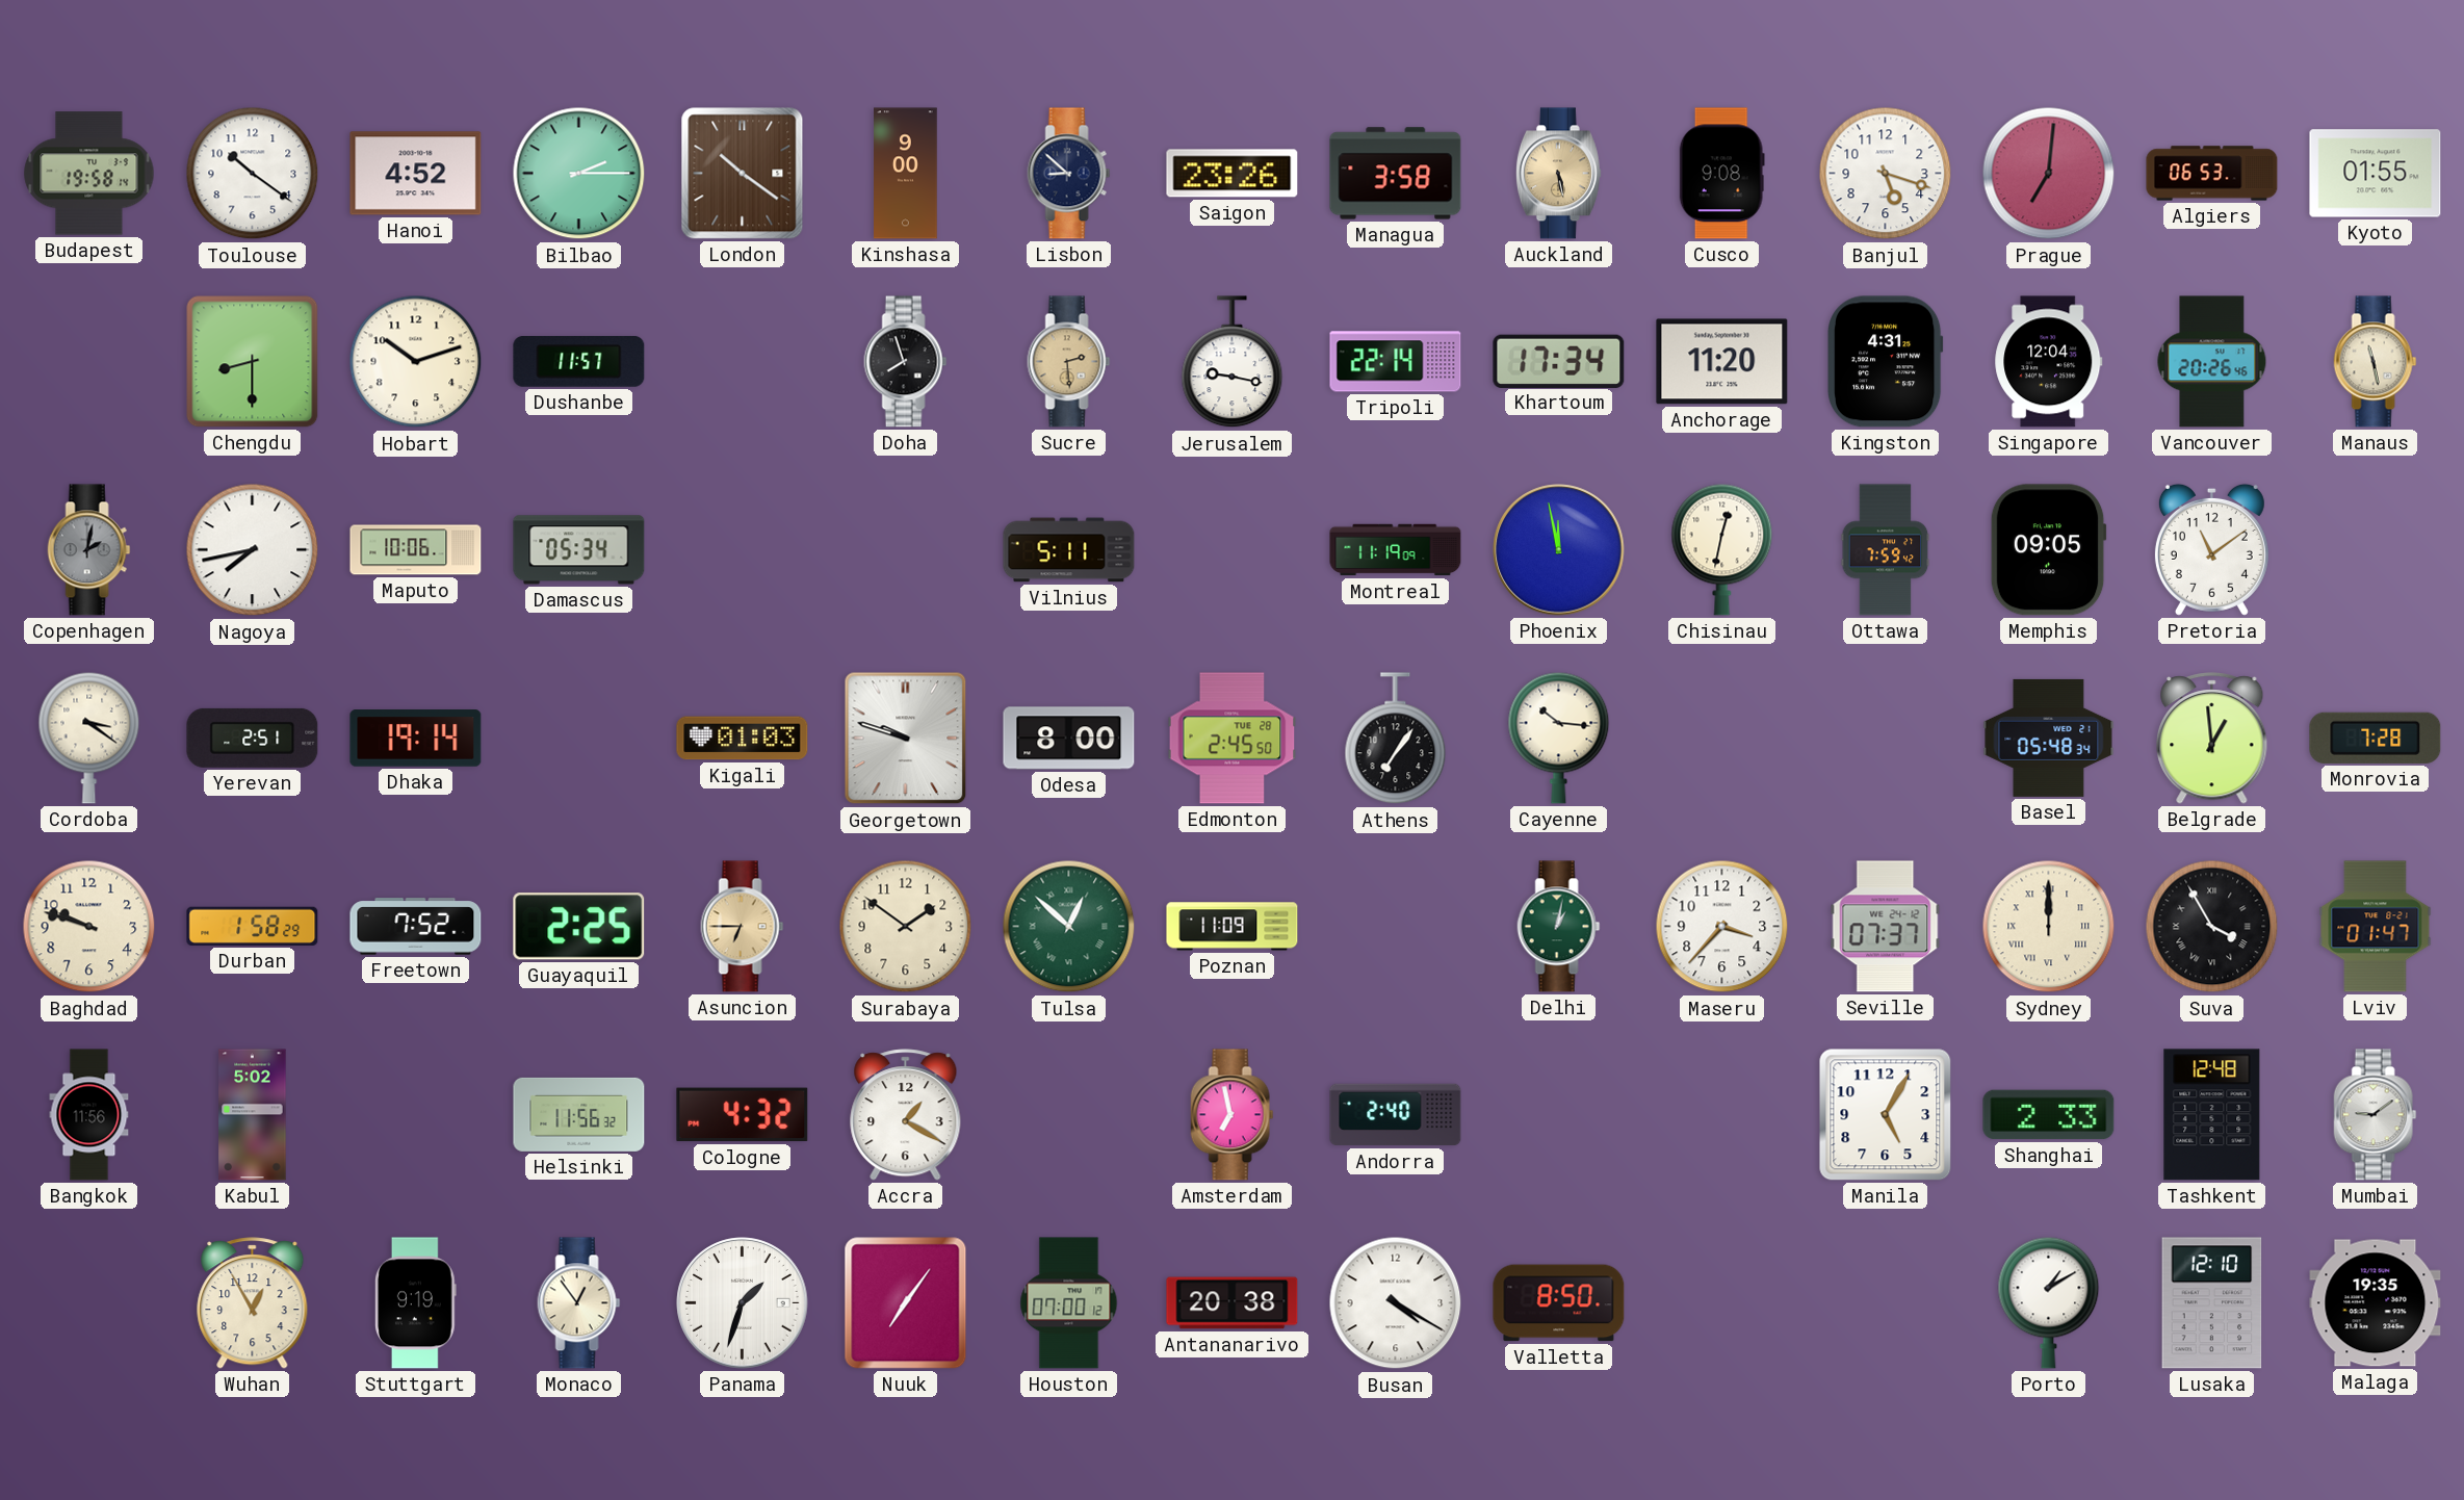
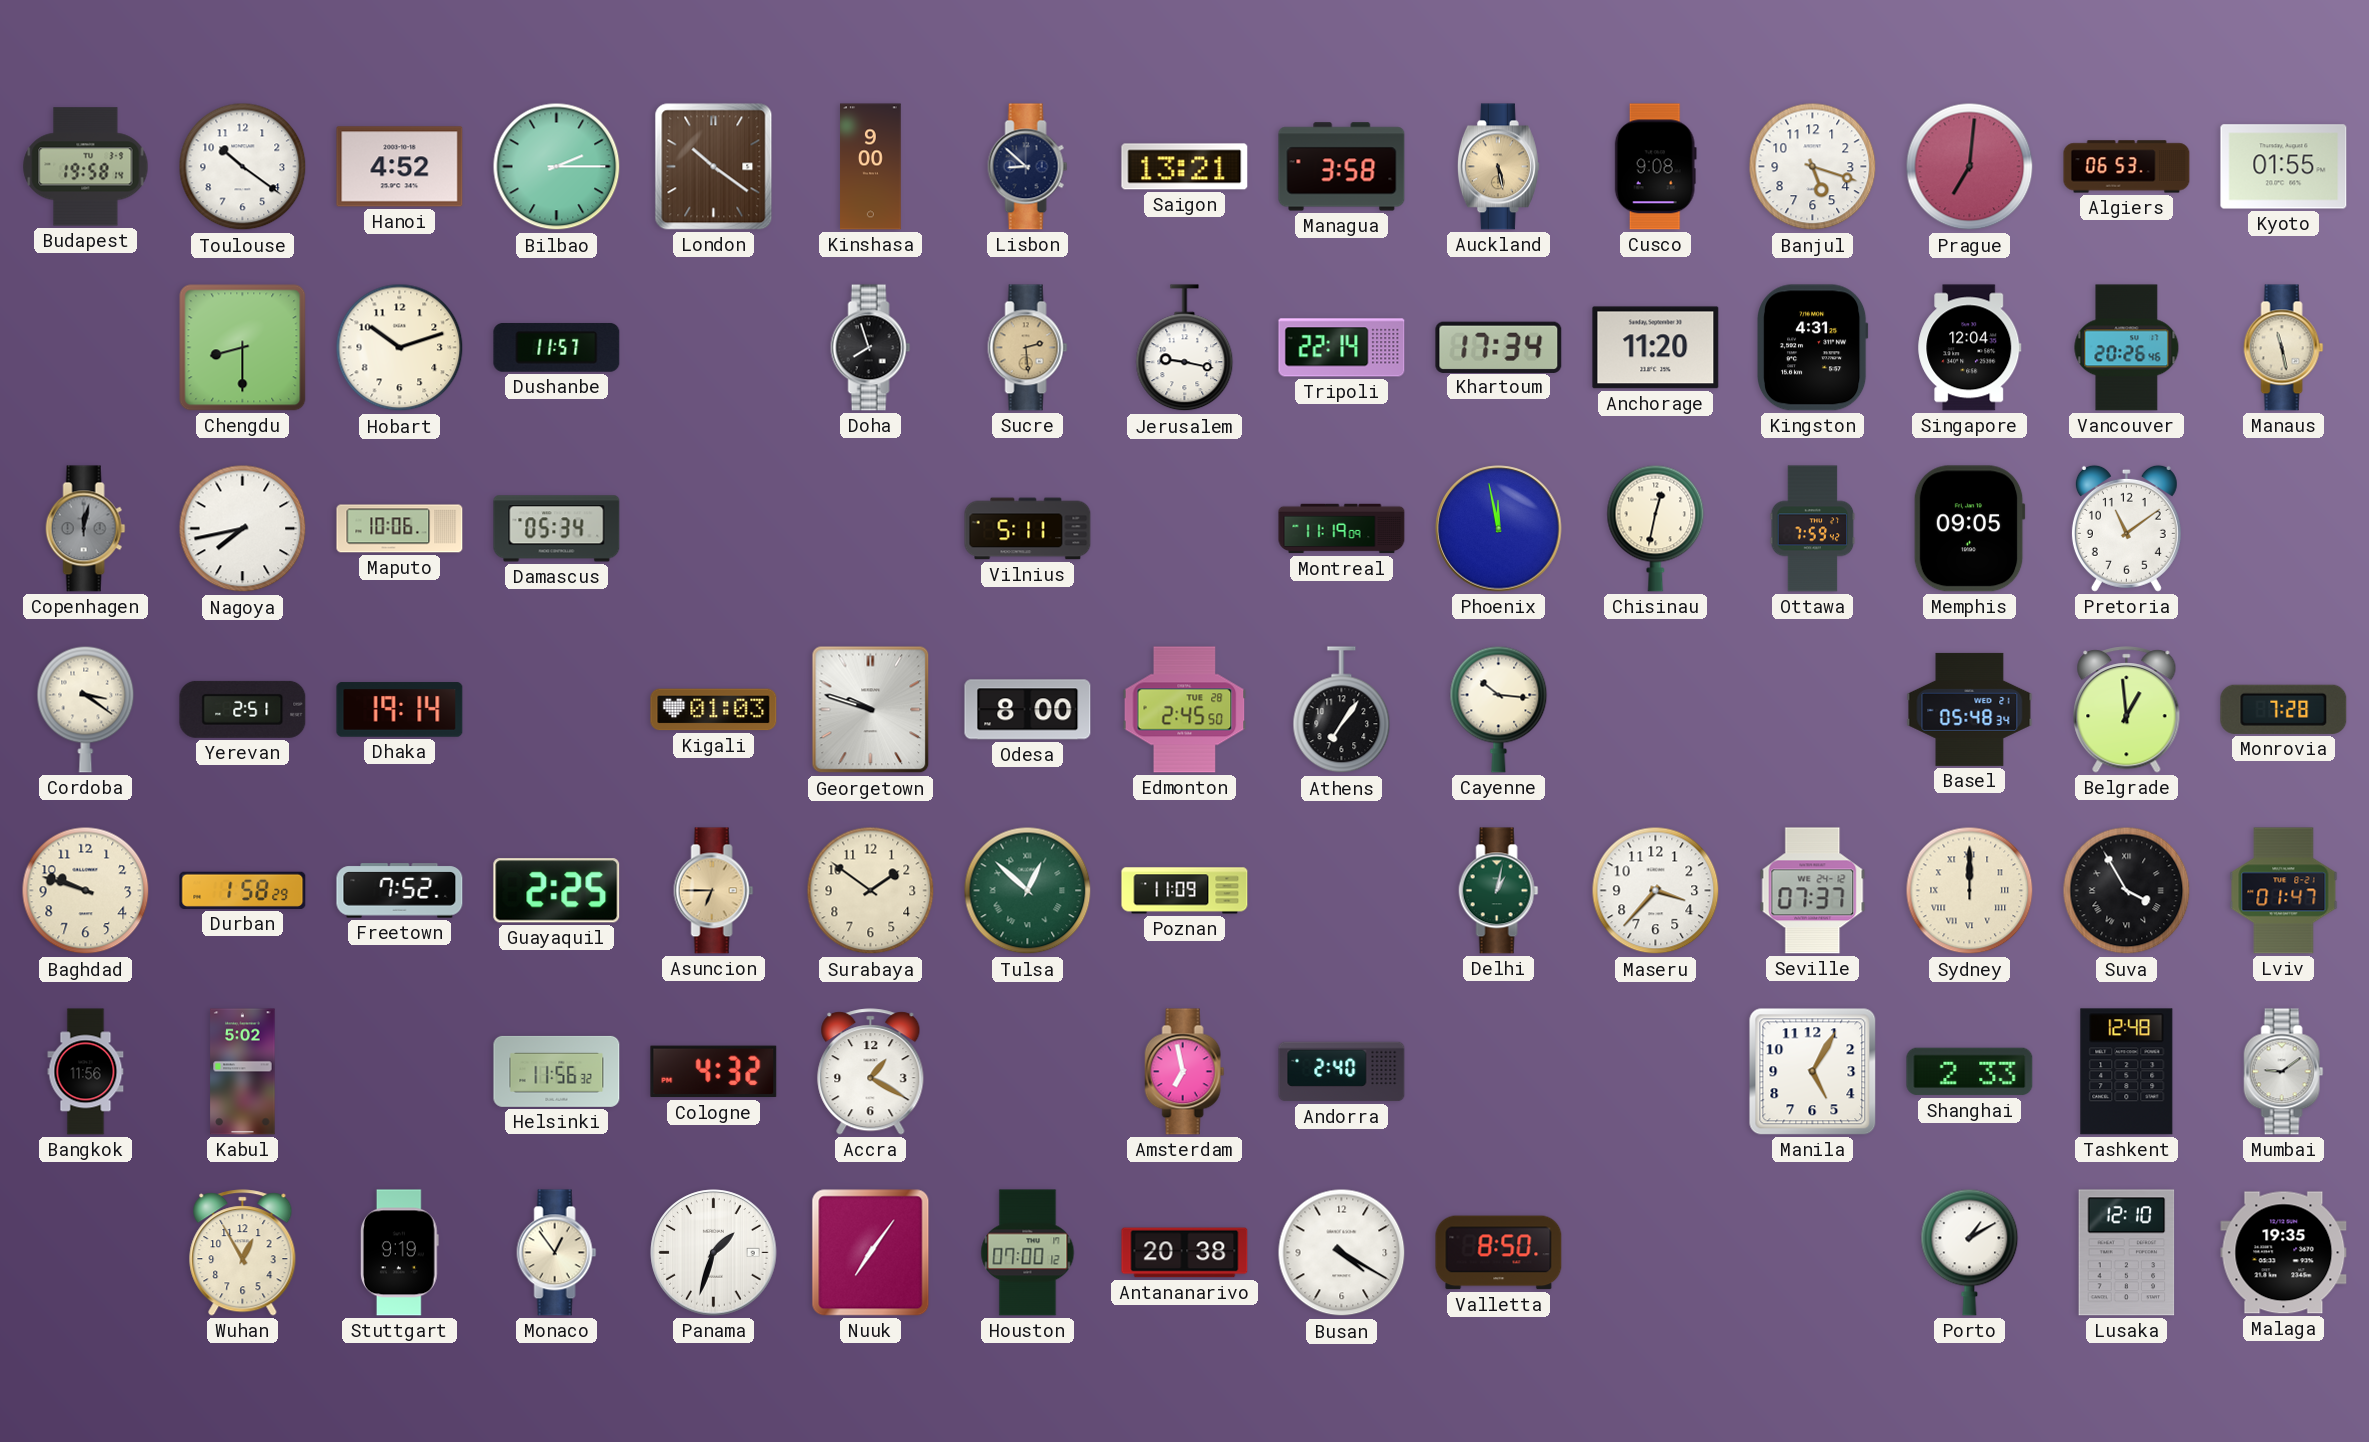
Saigon: 23:26 -> 13:21 (1185, 167)
Copenhagen: 2:02 -> 12:02 (86, 529)
